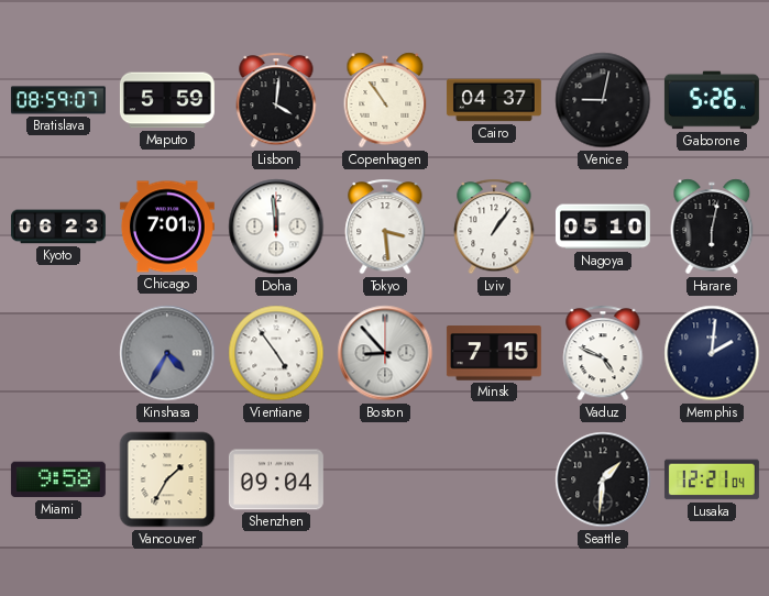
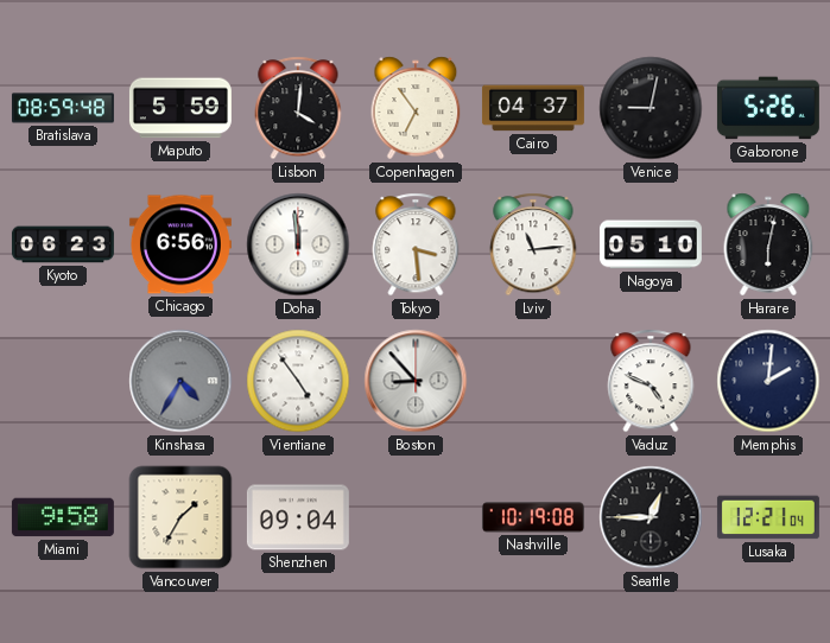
Bratislava: 08:59:07 -> 08:59:48 (63, 108)
Copenhagen: 10:54 -> 6:54 (416, 108)
Chicago: 7:01 -> 6:56 (180, 244)
Lviv: 1:06 -> 11:14 (533, 244)
Minsk: 7:15 -> none (494, 353)
Nashville: none -> 10:19 (533, 517)
Seattle: 1:31 -> 12:45 (651, 517)
